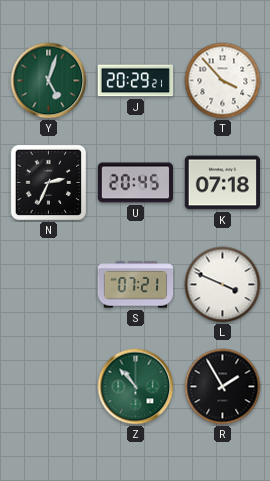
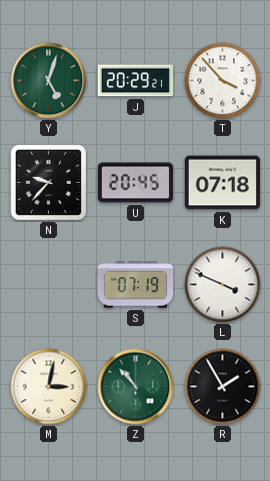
N: 2:34 -> 9:37 (48, 182)
S: 07:21 -> 07:19 (136, 285)
M: none -> 3:02 (49, 387)
